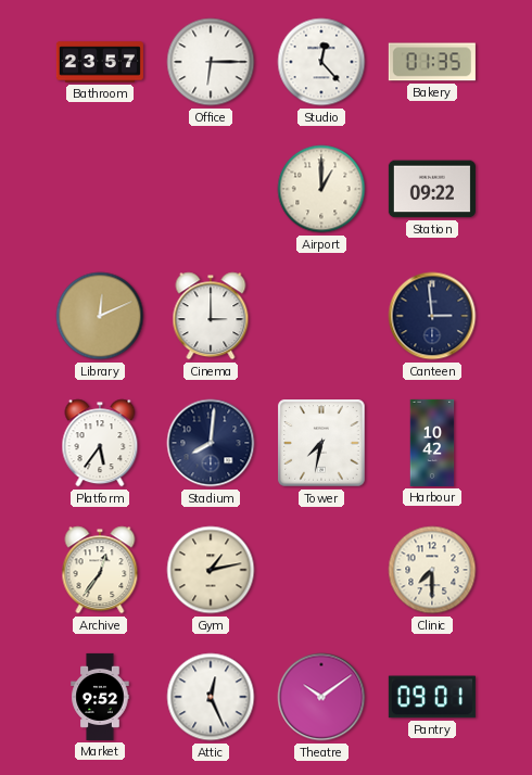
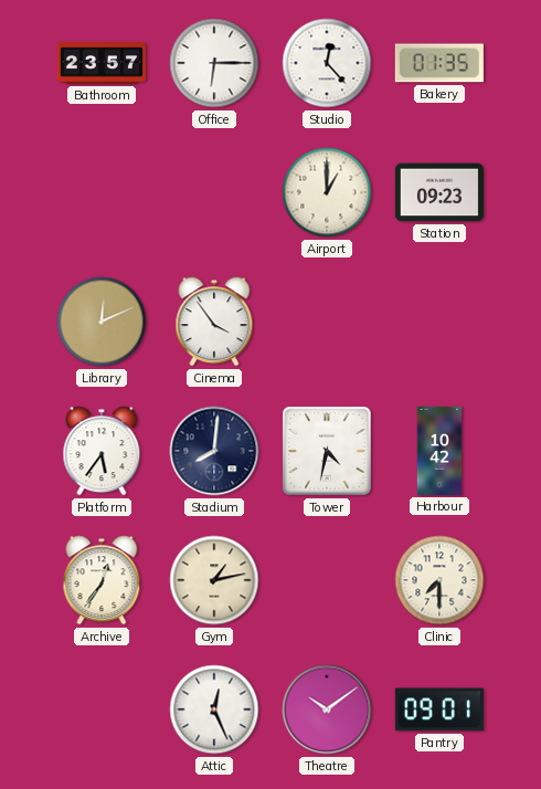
Station: 09:22 -> 09:23 (439, 192)
Cinema: 3:00 -> 3:54 (214, 322)
Canteen: 2:59 -> none (432, 316)
Tower: 7:32 -> 4:32 (327, 451)
Market: 9:52 -> none (100, 697)
